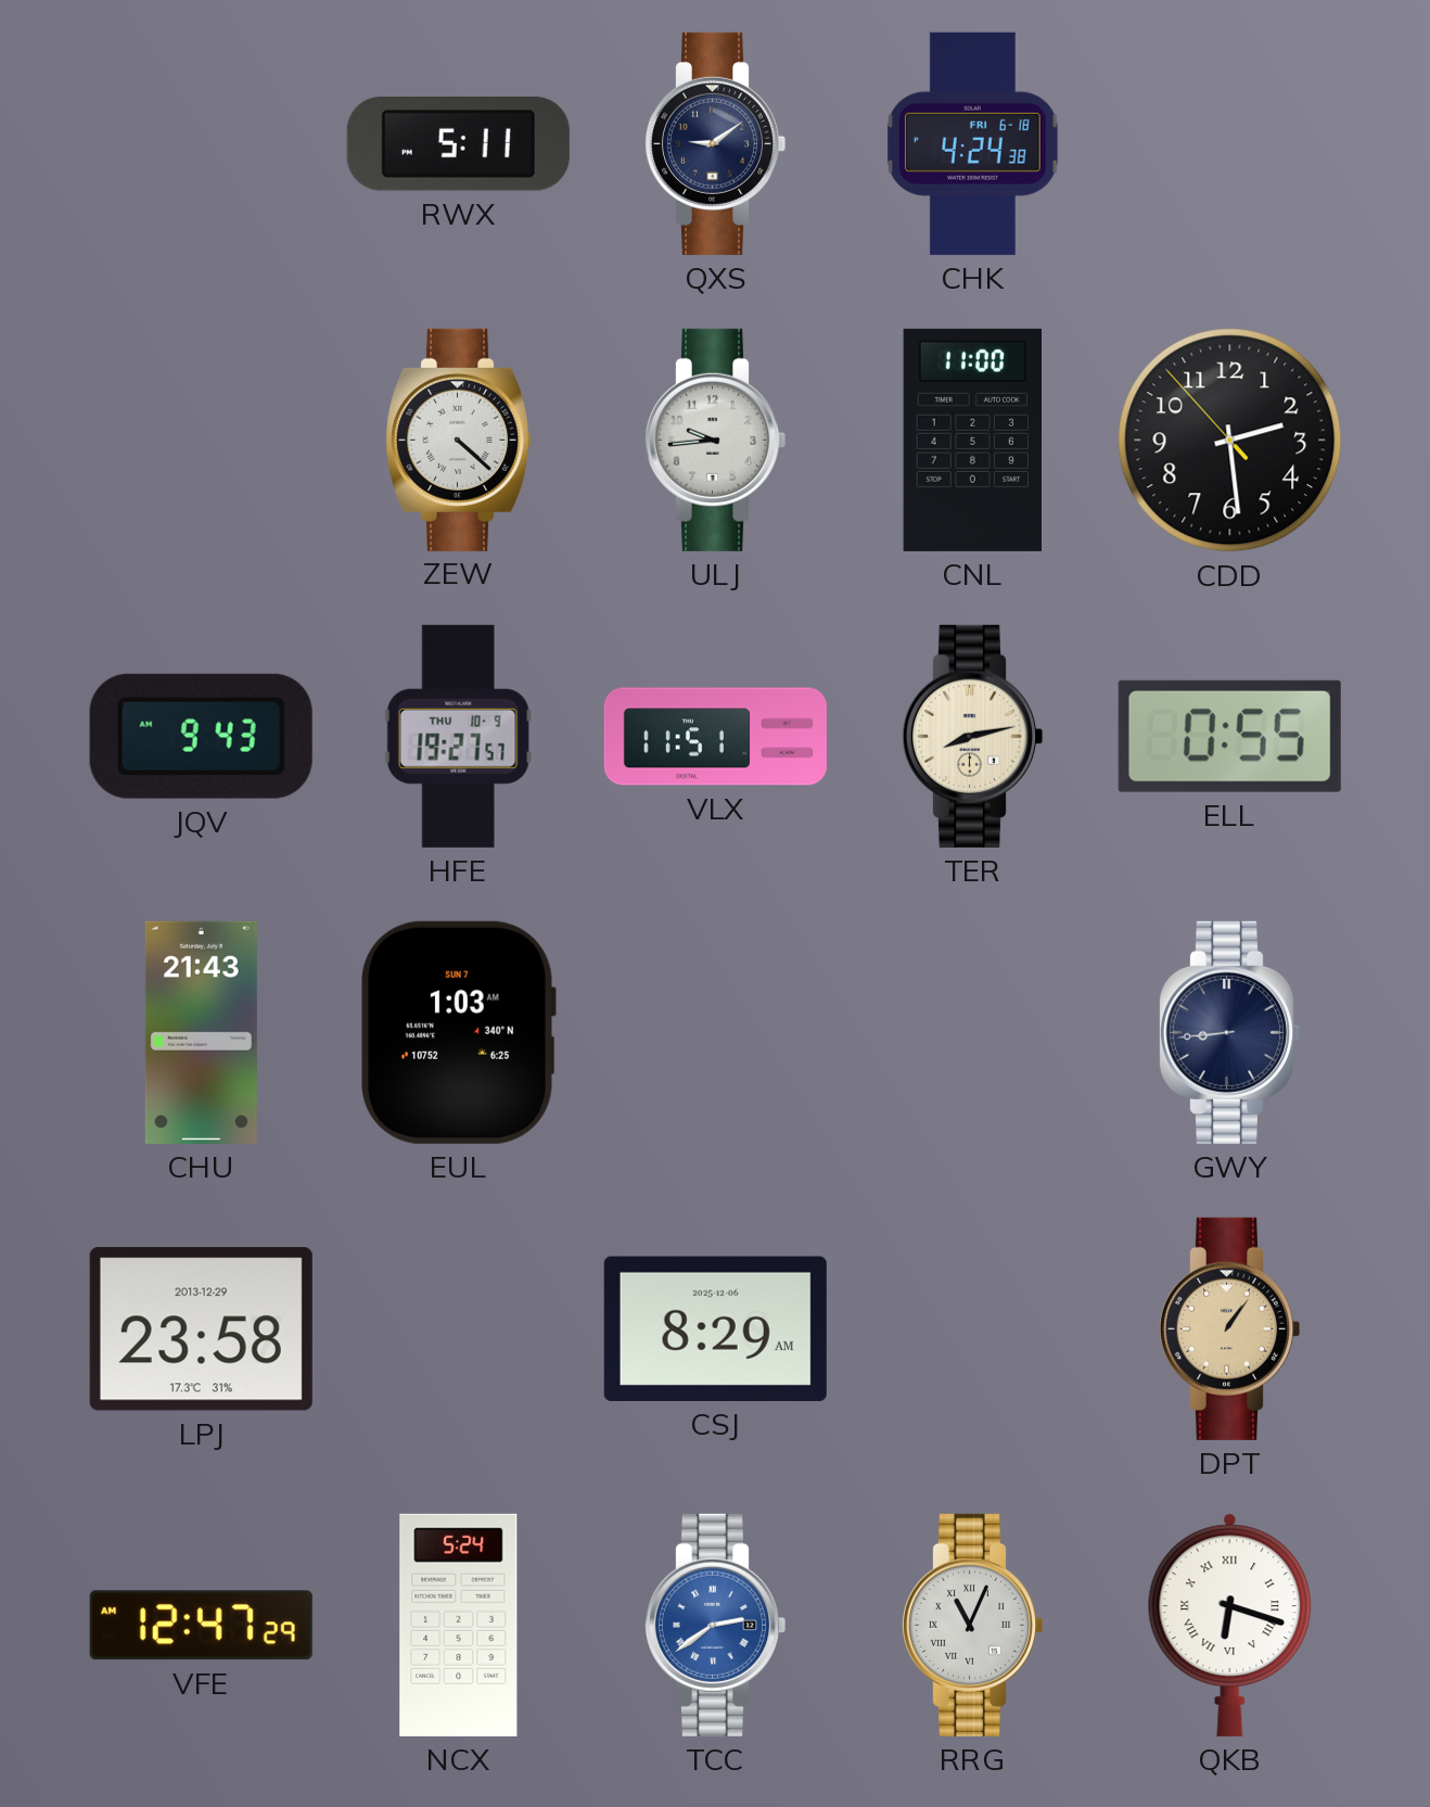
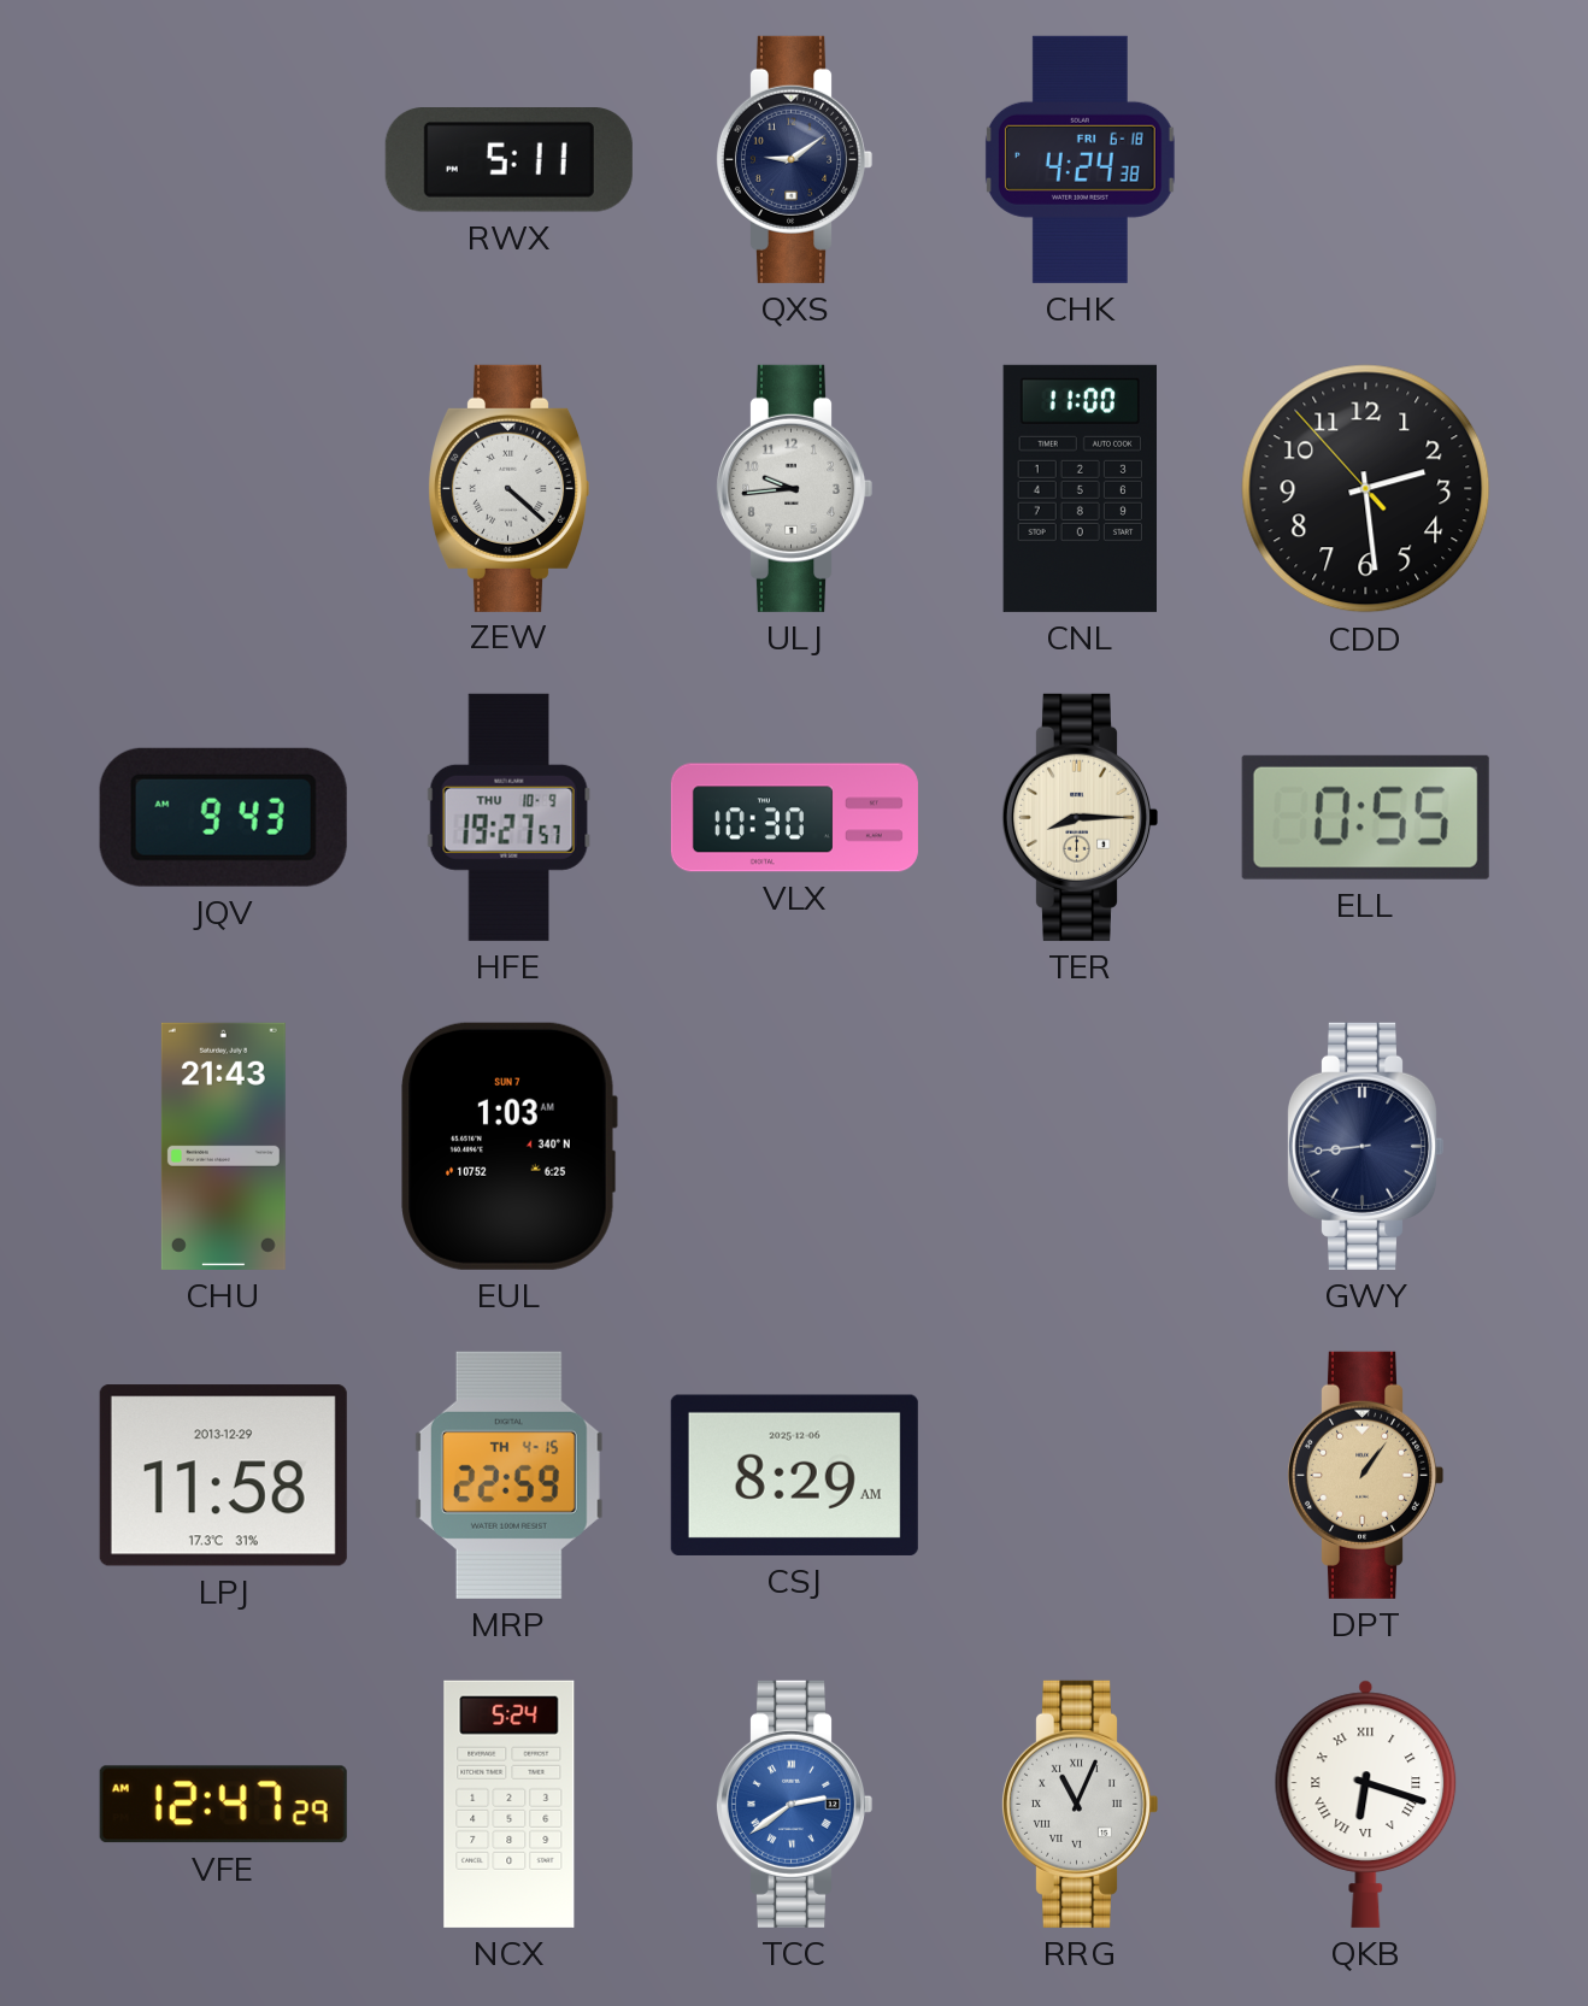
VLX: 11:51 -> 10:30 (794, 818)
TER: 8:13 -> 8:15 (1080, 817)
LPJ: 23:58 -> 11:58 (223, 1476)
MRP: none -> 22:59 (508, 1475)
